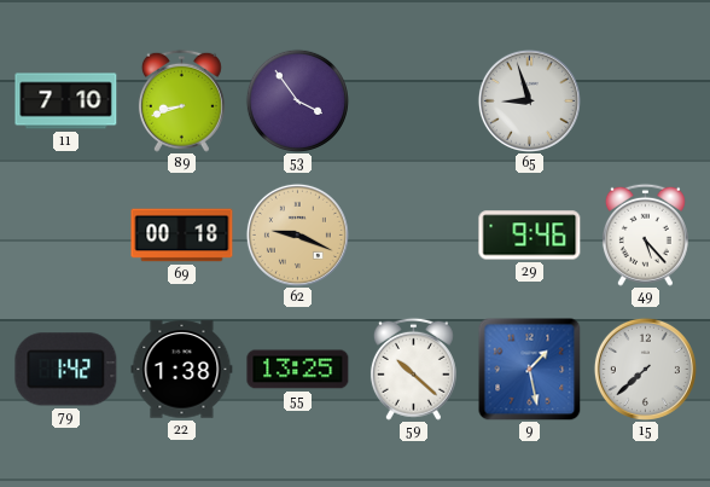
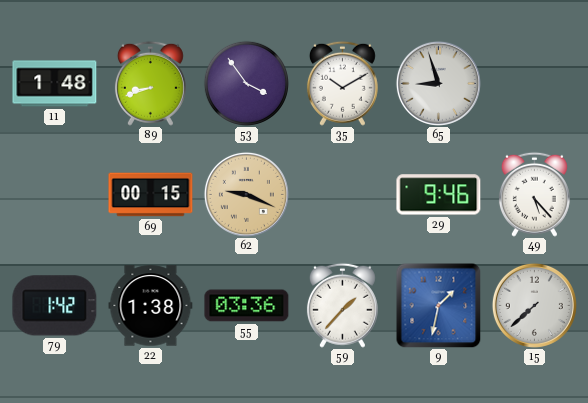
11: 7:10 -> 1:48 (55, 84)
35: none -> 10:10 (342, 83)
69: 00:18 -> 00:15 (151, 195)
55: 13:25 -> 03:36 (247, 306)
59: 10:22 -> 1:37 (342, 305)
9: 1:28 -> 1:32 (438, 305)
